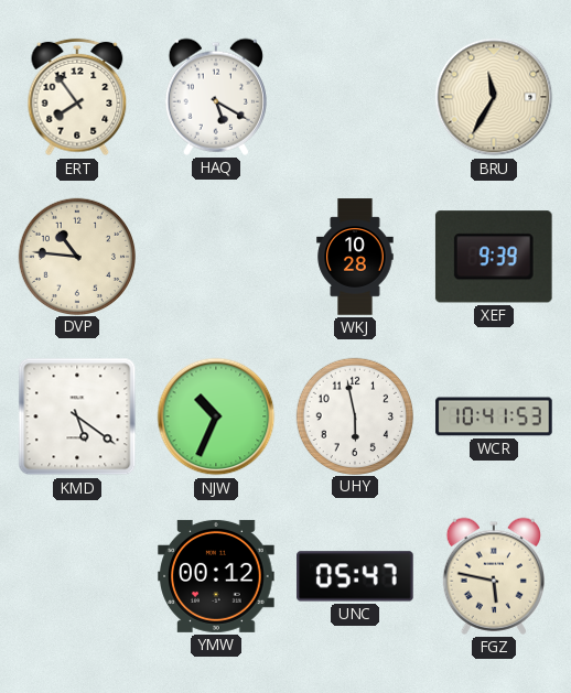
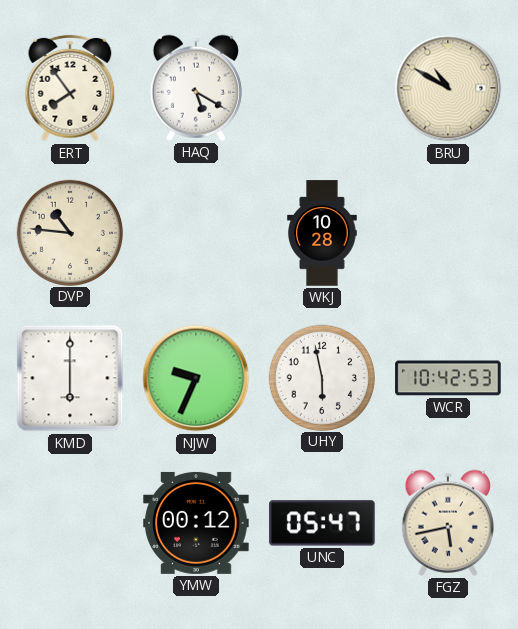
BRU: 11:35 -> 10:50 (448, 88)
XEF: 9:39 -> none (494, 257)
KMD: 5:21 -> 6:00 (70, 378)
NJW: 10:34 -> 9:34 (196, 378)
WCR: 10:41 -> 10:42 (448, 378)
FGZ: 5:47 -> 5:43 (447, 523)
